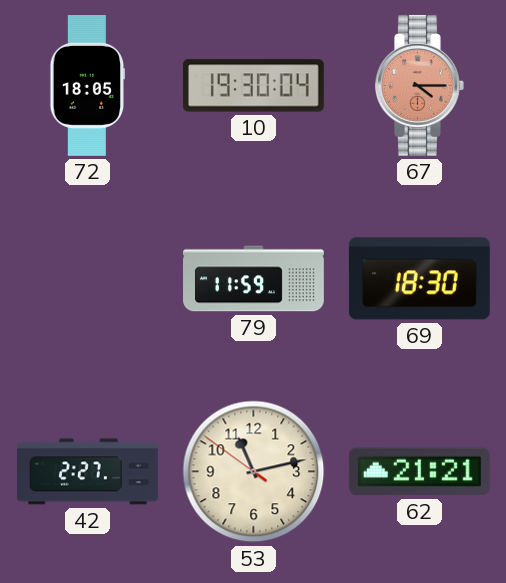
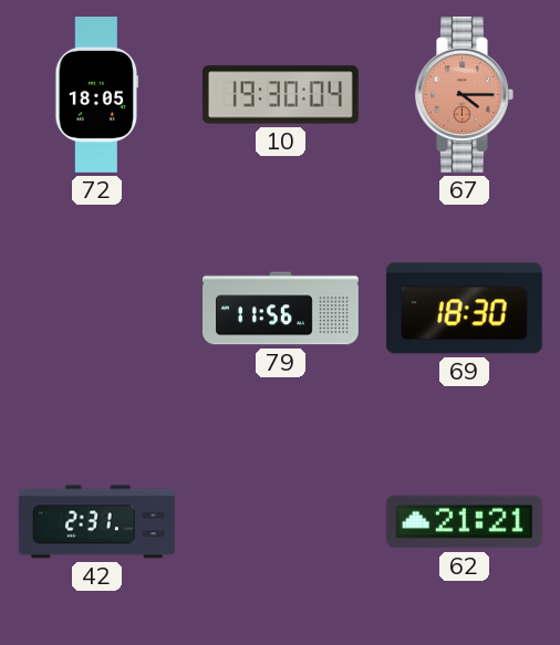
79: 11:59 -> 11:56 (281, 309)
42: 2:27 -> 2:31 (96, 522)
53: 11:12 -> none (254, 472)
